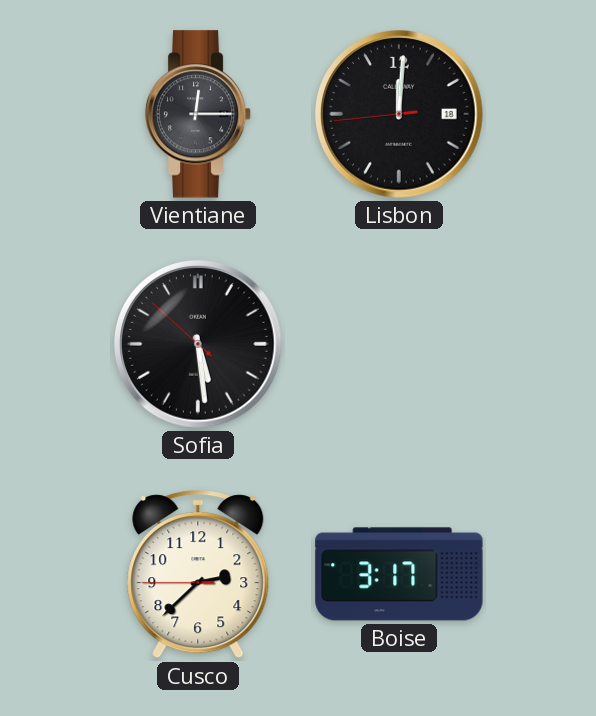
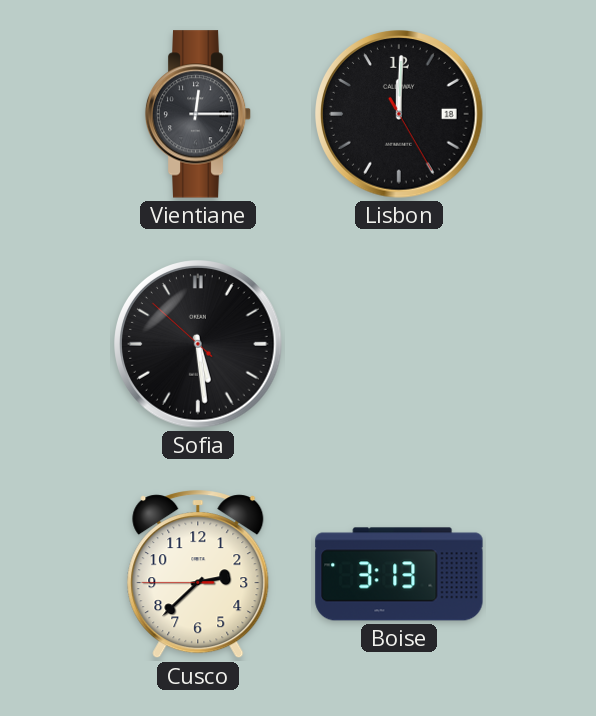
Lisbon: 12:00:44 -> 12:00:25 (399, 114)
Boise: 3:17 -> 3:13 (399, 574)
